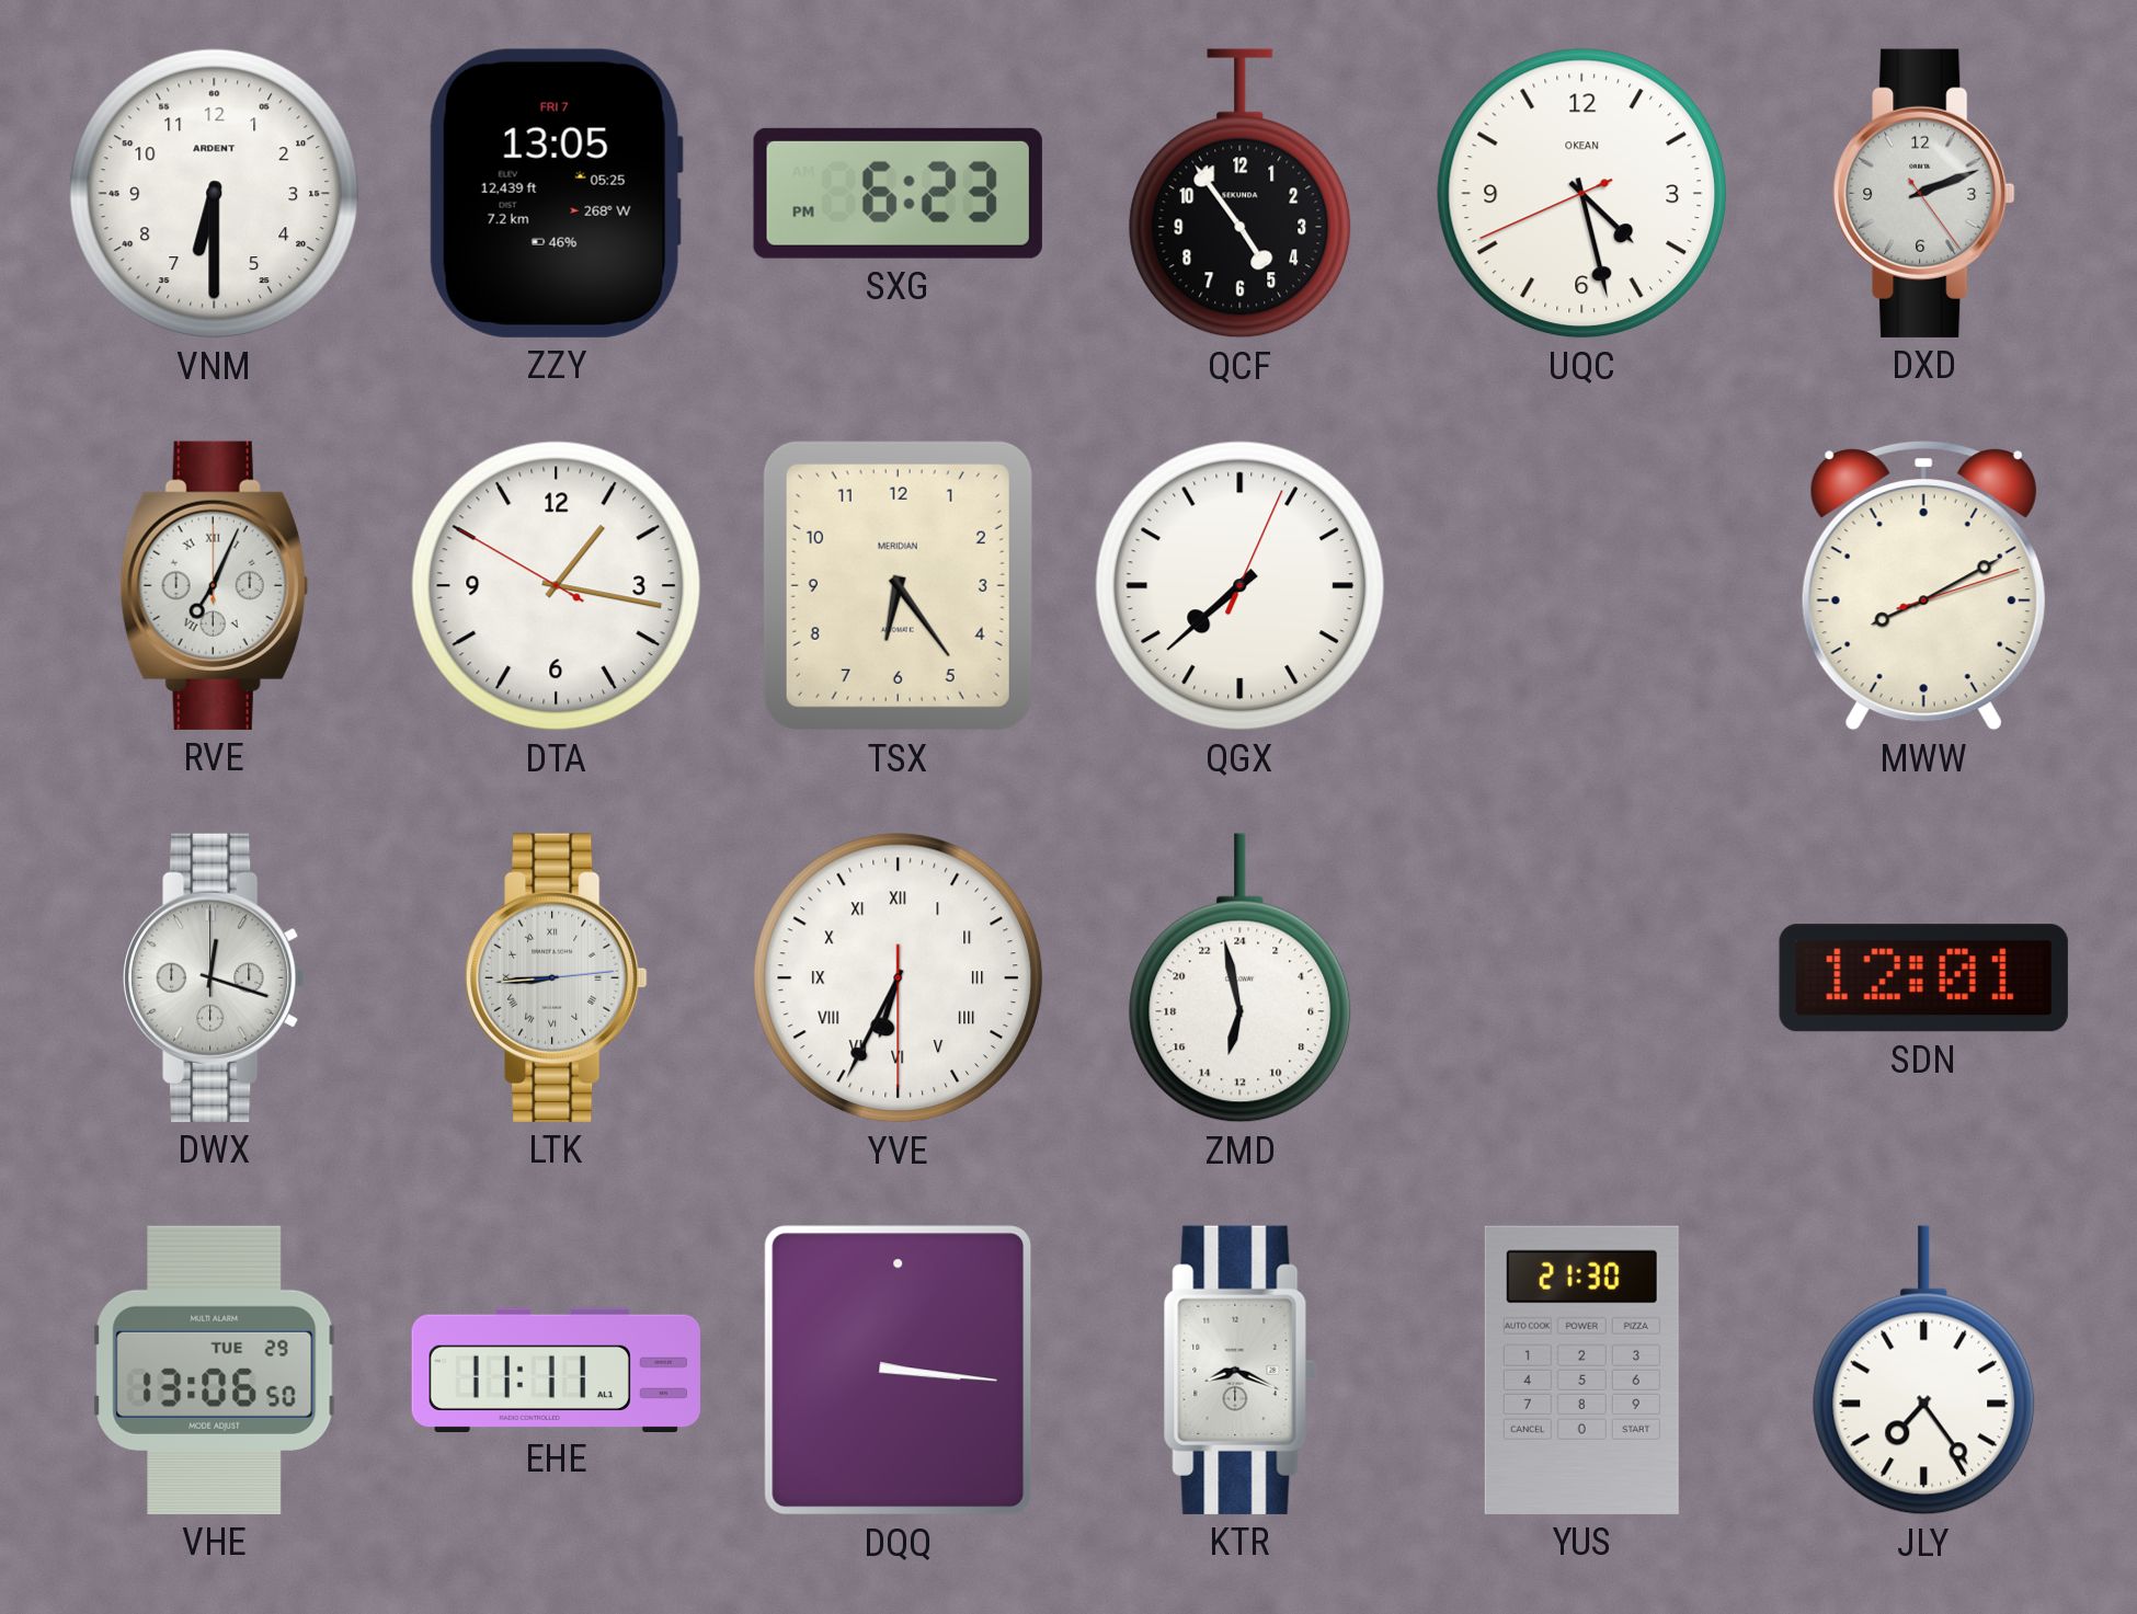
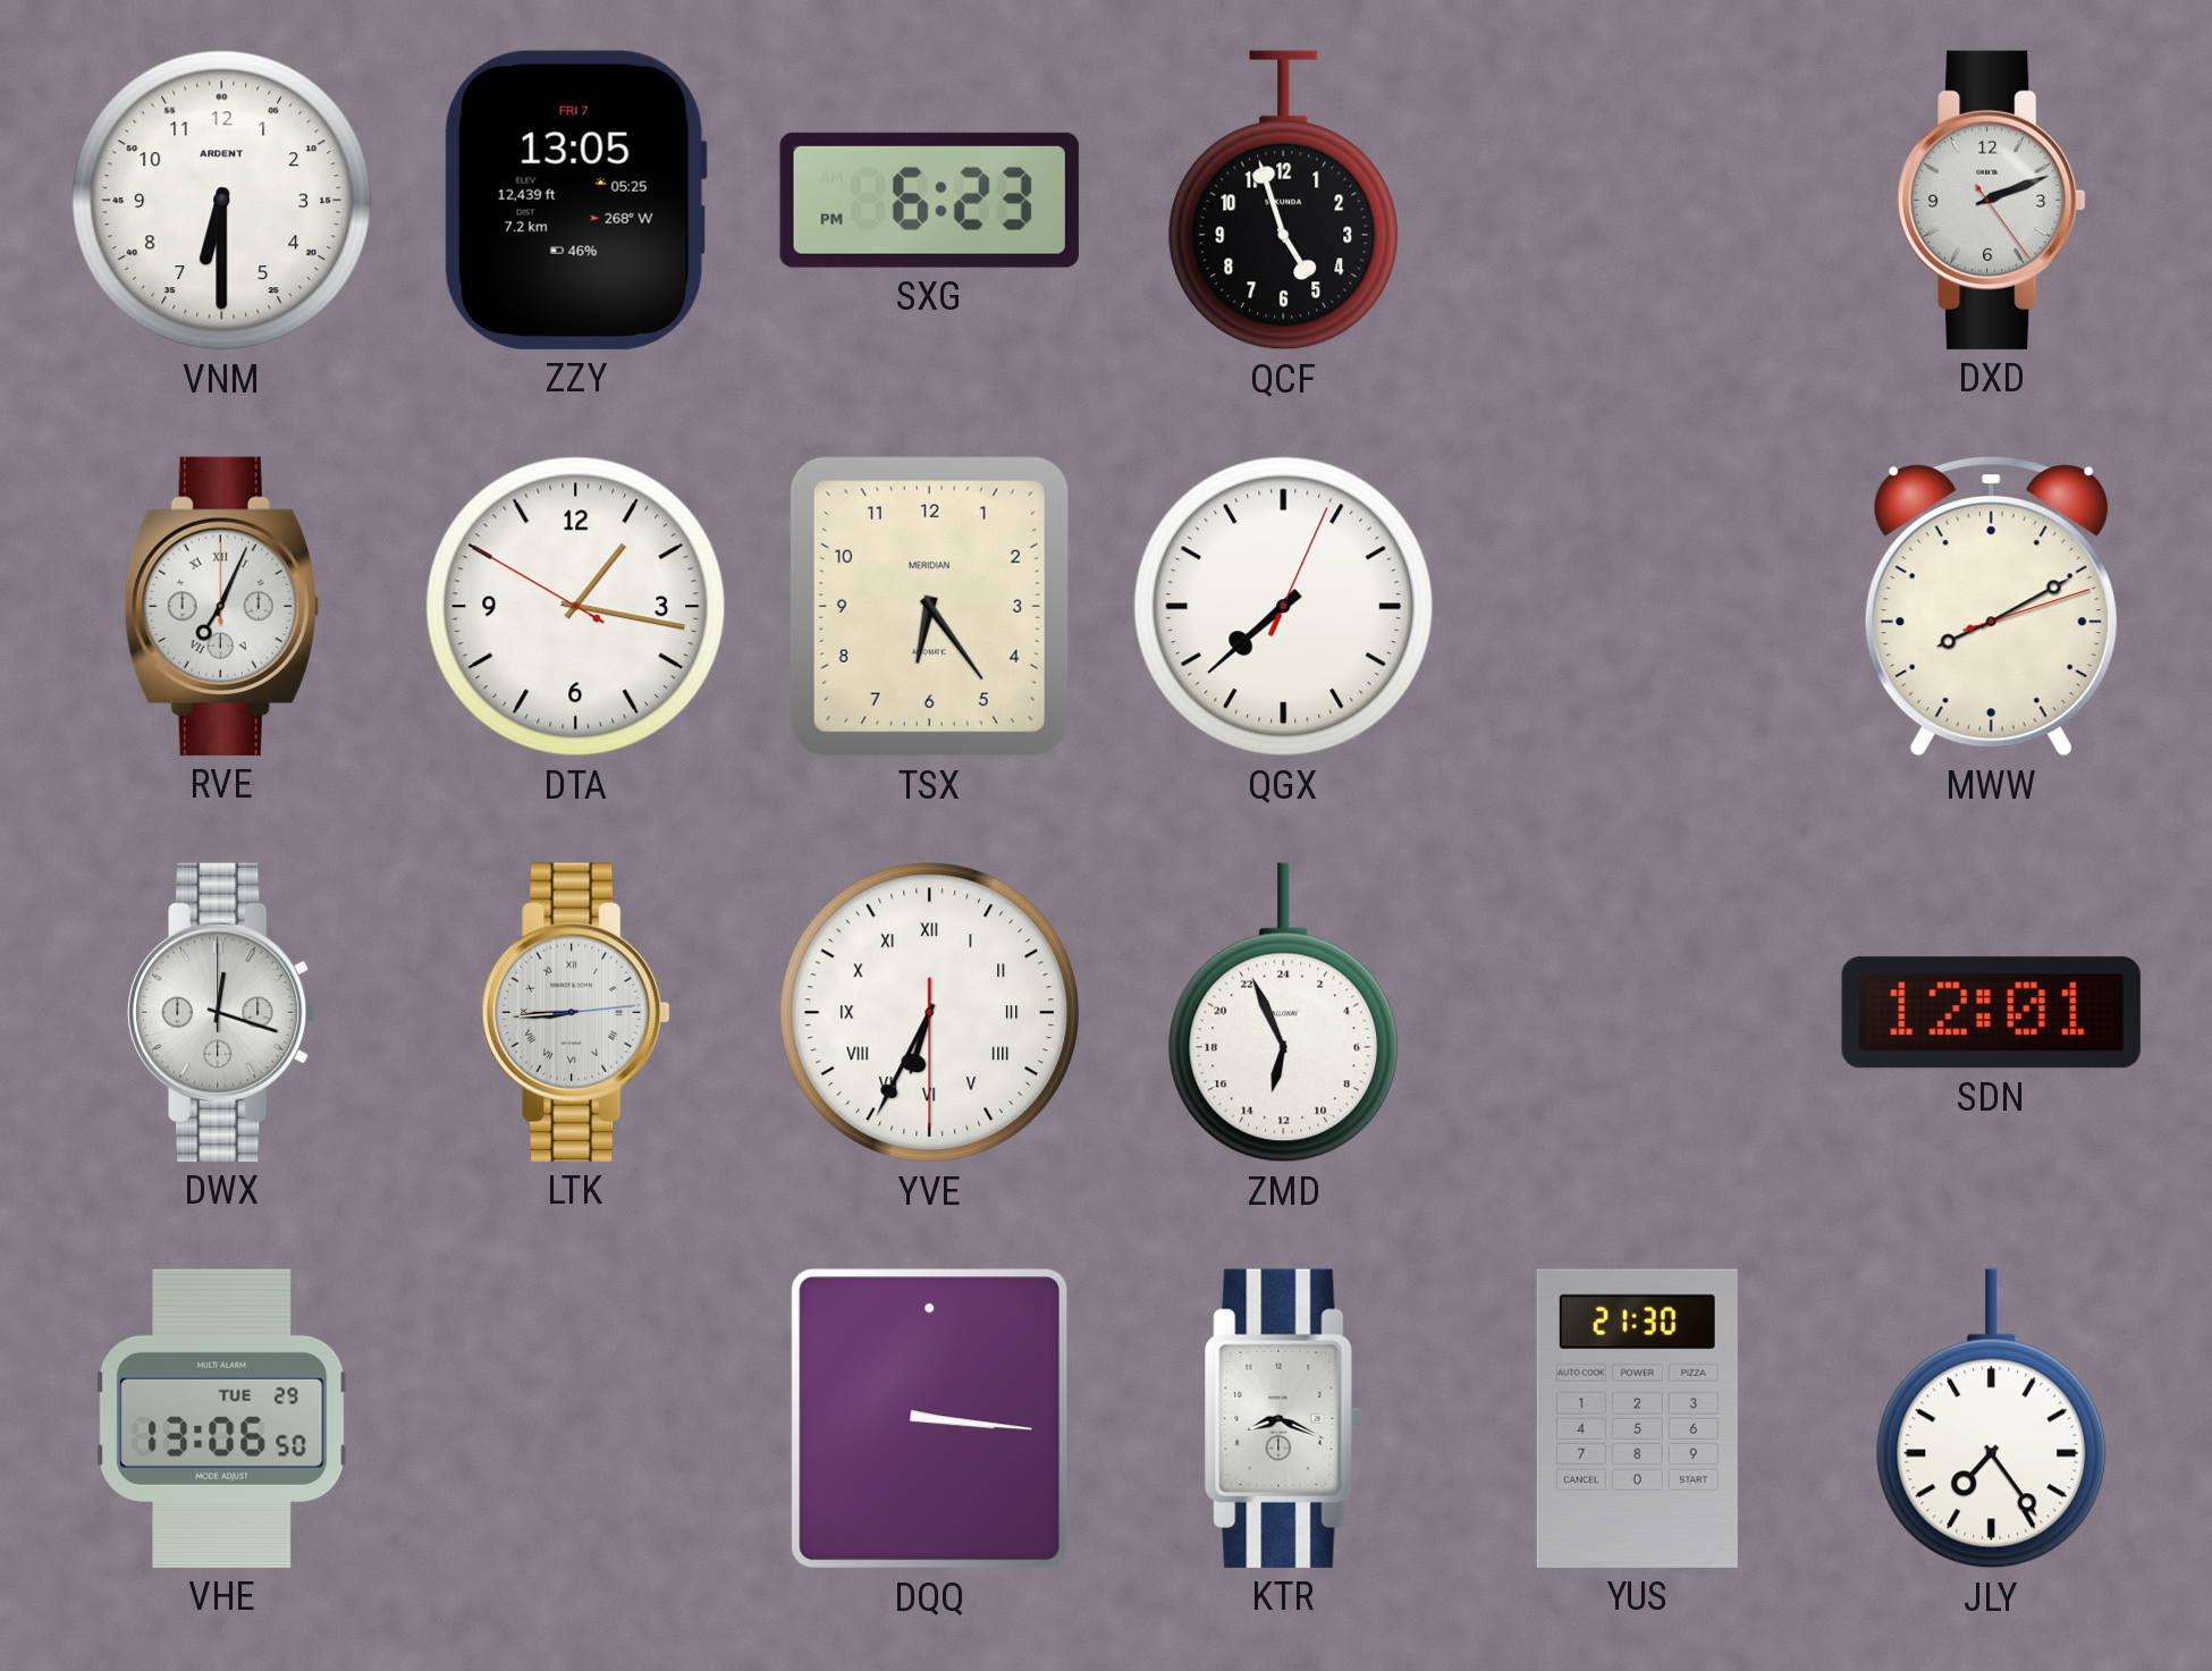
QCF: 4:54 -> 4:57 (1284, 201)
UQC: 4:27 -> none (1582, 194)
ZMD: 12:58 -> 12:56 (1284, 1013)
EHE: 11:11 -> none (556, 1370)
